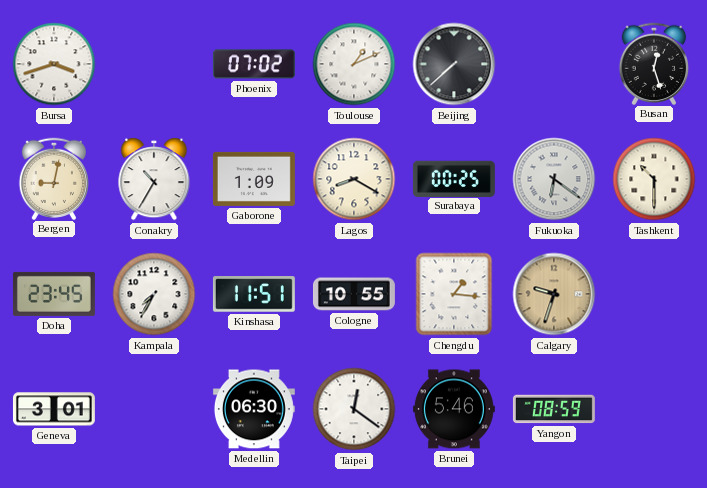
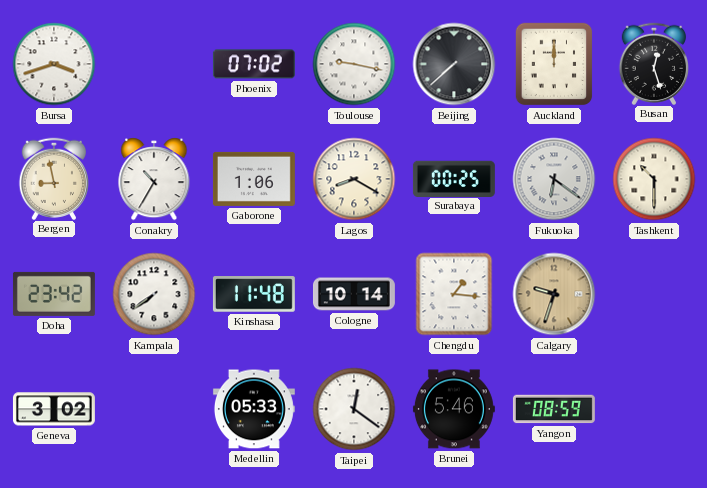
Toulouse: 1:11 -> 9:17 (354, 64)
Auckland: none -> 12:00 (554, 64)
Bergen: 9:02 -> 8:58 (53, 178)
Gaborone: 1:09 -> 1:06 (254, 179)
Doha: 23:45 -> 23:42 (54, 294)
Kampala: 7:35 -> 7:39 (154, 294)
Kinshasa: 11:51 -> 11:48 (254, 294)
Cologne: 10:55 -> 10:14 (354, 294)
Geneva: 3:01 -> 3:02 (54, 409)
Medellin: 06:30 -> 05:33 (254, 409)
